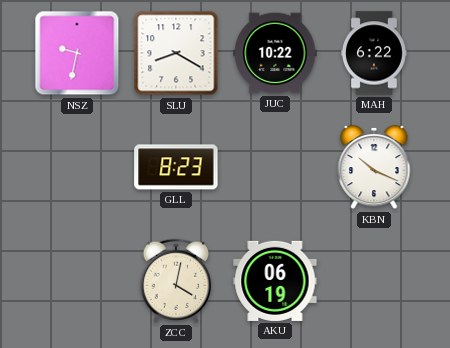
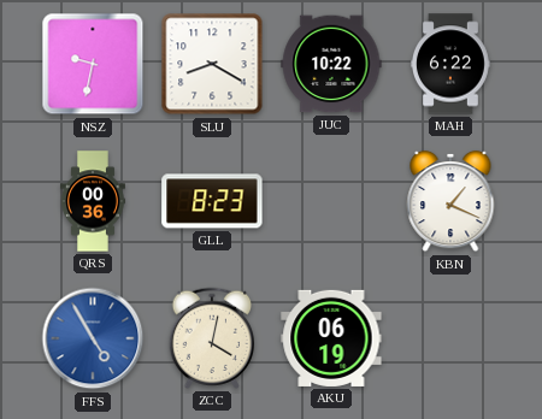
QRS: none -> 00:36 (93, 201)
KBN: 10:19 -> 1:19 (450, 201)
FFS: none -> 4:55 (93, 338)
